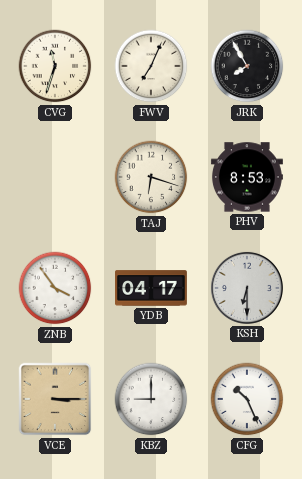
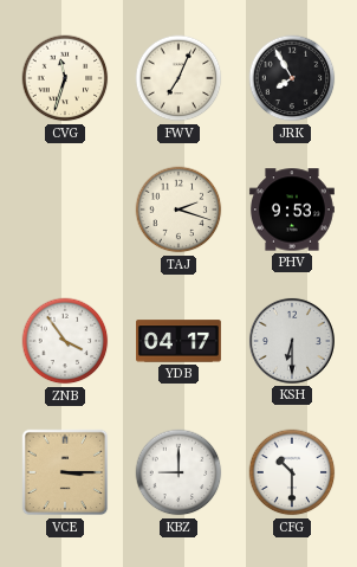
TAJ: 6:18 -> 2:18 (178, 210)
PHV: 8:53 -> 9:53 (292, 210)
CFG: 10:26 -> 10:30 (292, 472)
